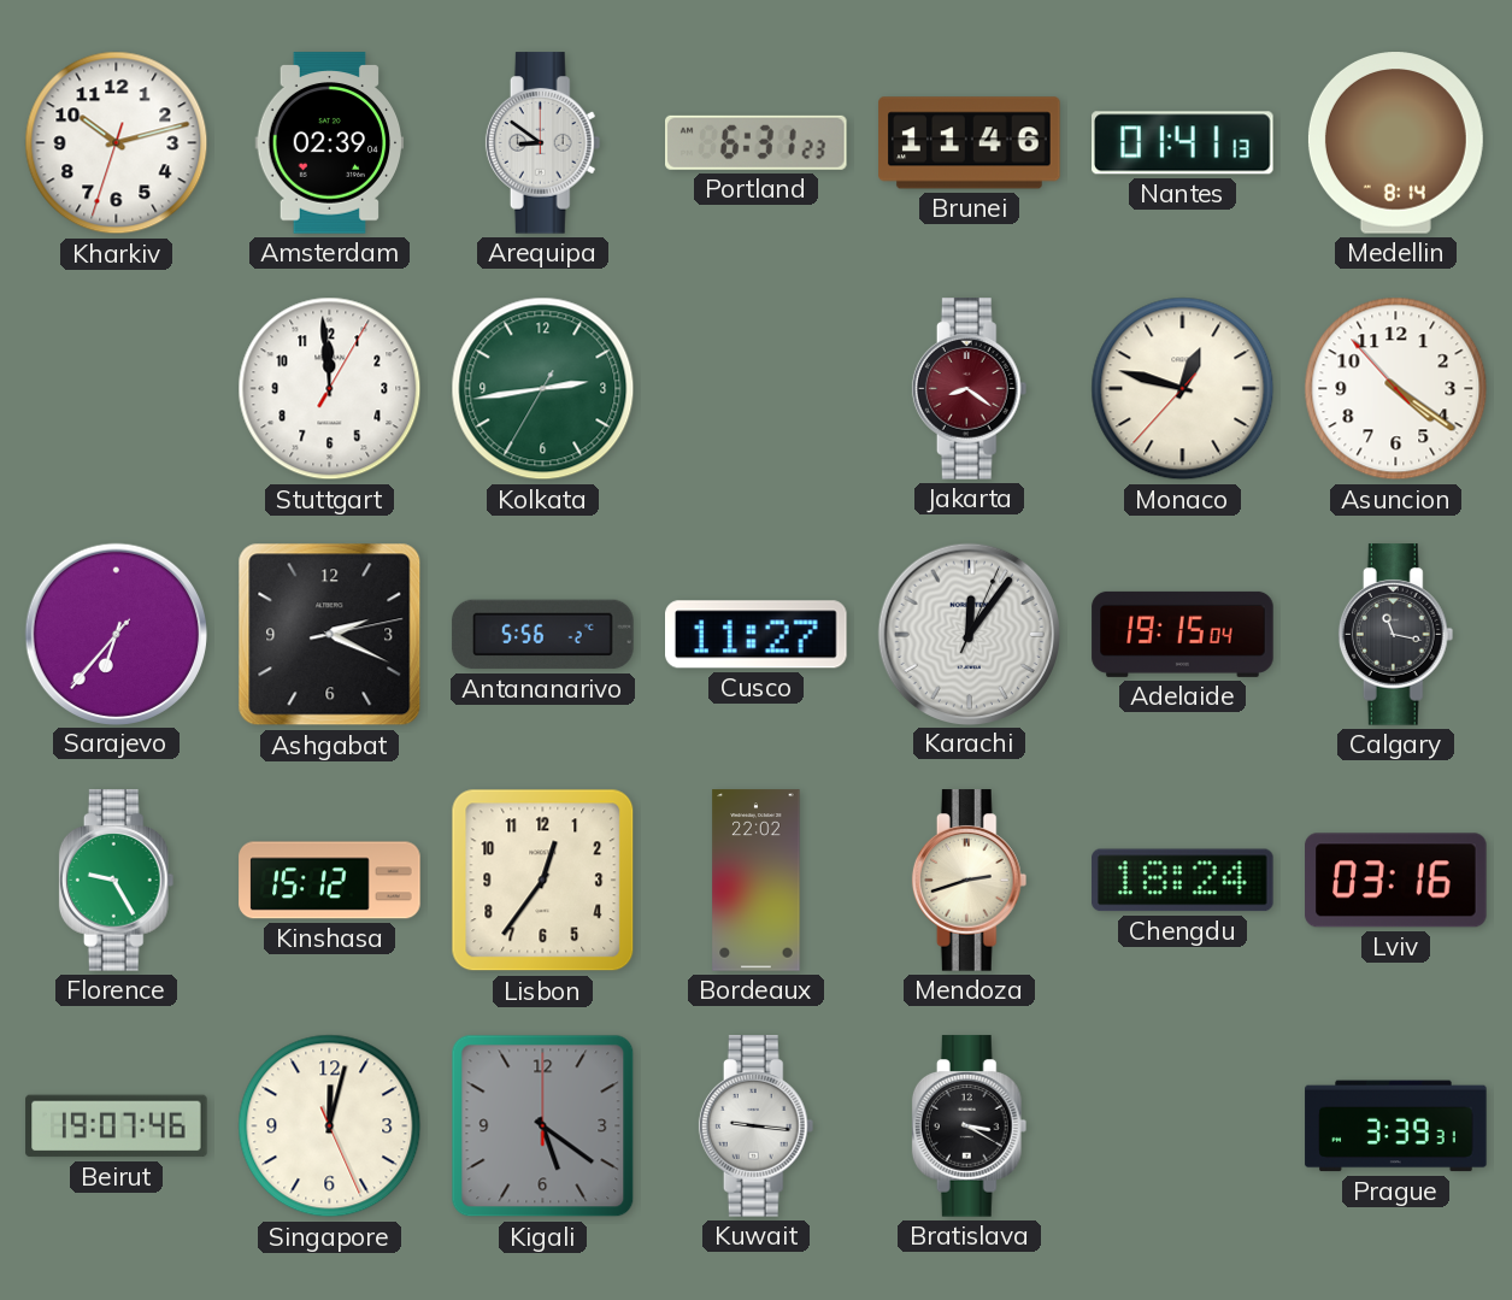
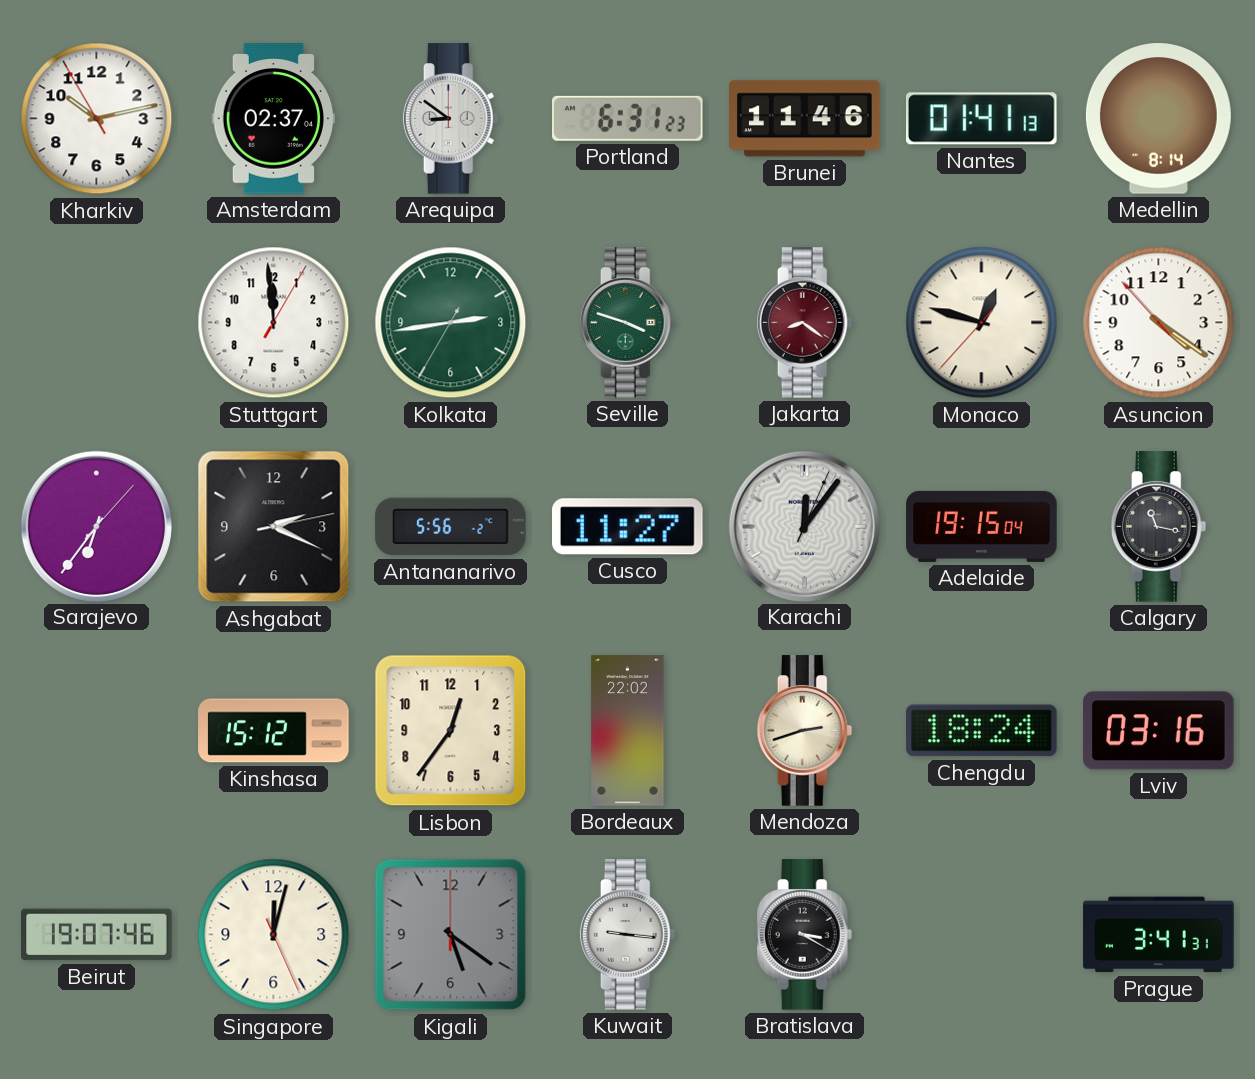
Kharkiv: 10:12:33 -> 10:12:55 (97, 119)
Amsterdam: 02:39 -> 02:37 (274, 119)
Seville: none -> 3:48 (628, 323)
Sarajevo: 6:36:37 -> 6:36:07 (96, 526)
Florence: 9:25 -> none (117, 881)
Prague: 3:39 -> 3:41 (1159, 935)
